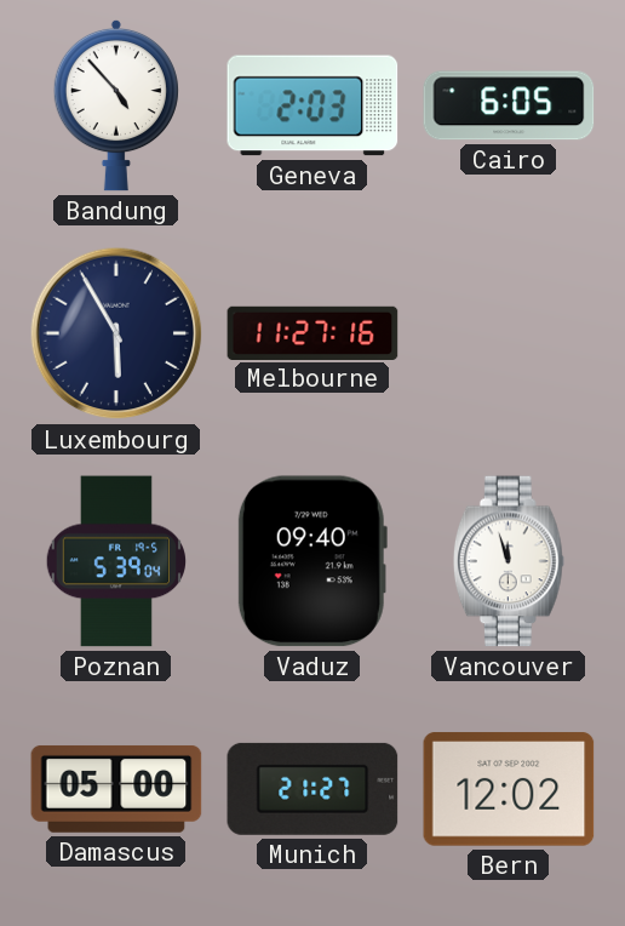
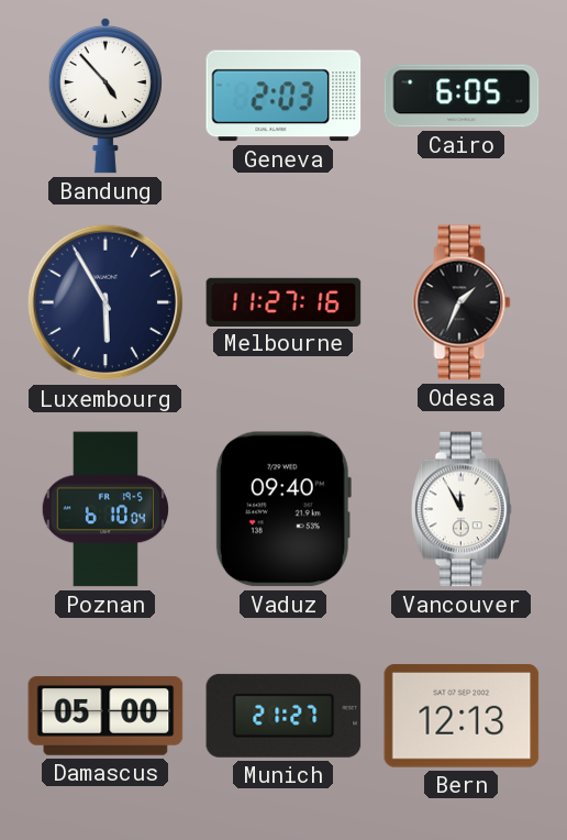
Odesa: none -> 1:34 (462, 302)
Poznan: 5:39 -> 6:10 (104, 509)
Vancouver: 11:57 -> 11:55 (462, 509)
Bern: 12:02 -> 12:13 (462, 716)
